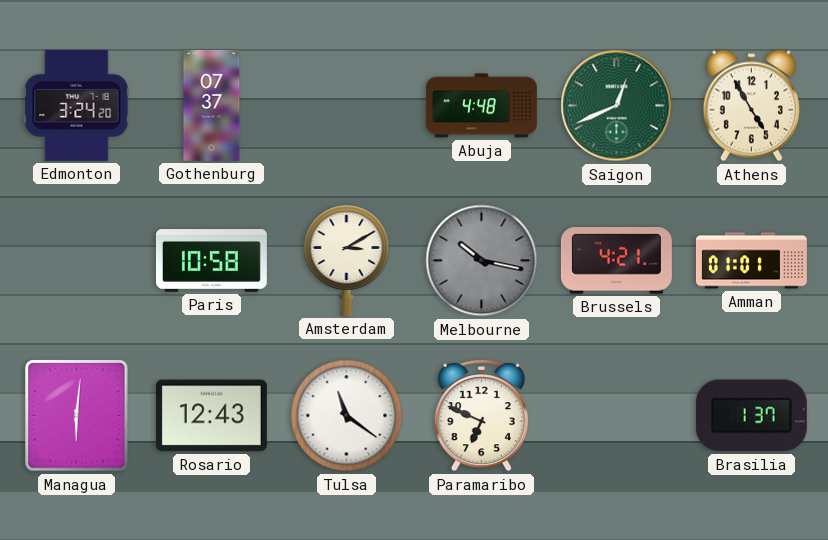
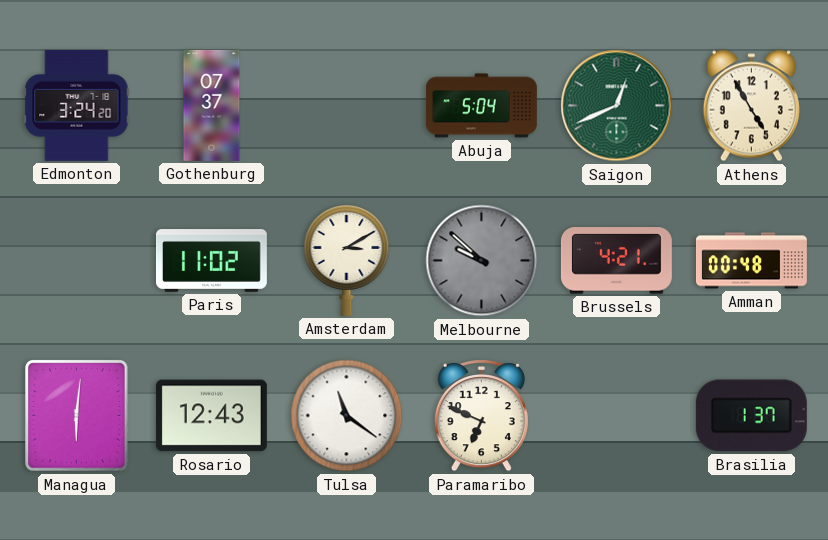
Abuja: 4:48 -> 5:04 (481, 106)
Paris: 10:58 -> 11:02 (211, 261)
Melbourne: 10:17 -> 9:52 (482, 261)
Amman: 01:01 -> 00:48 (751, 261)
